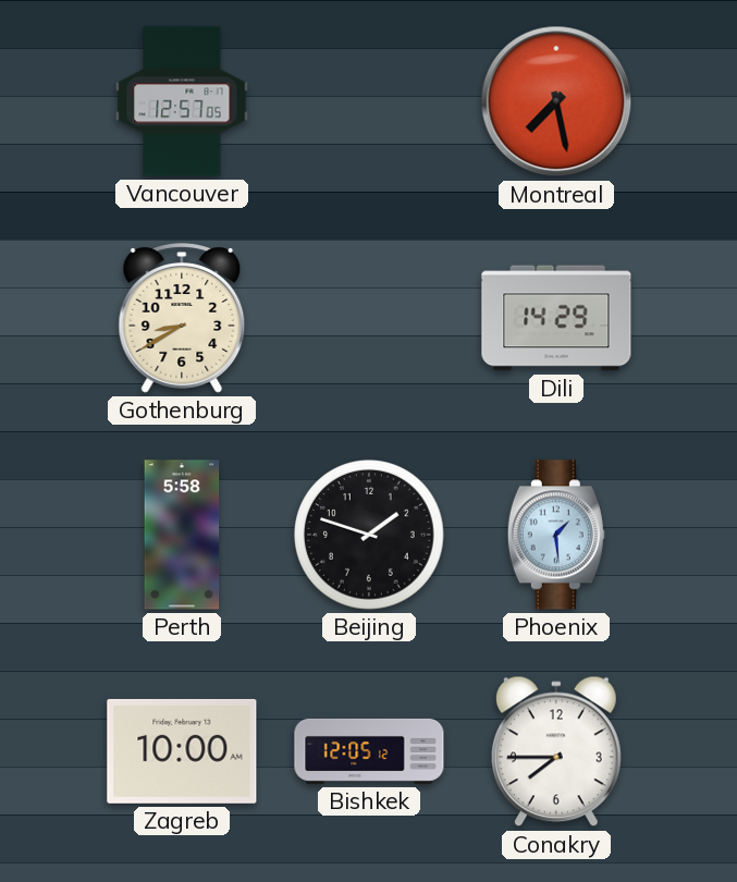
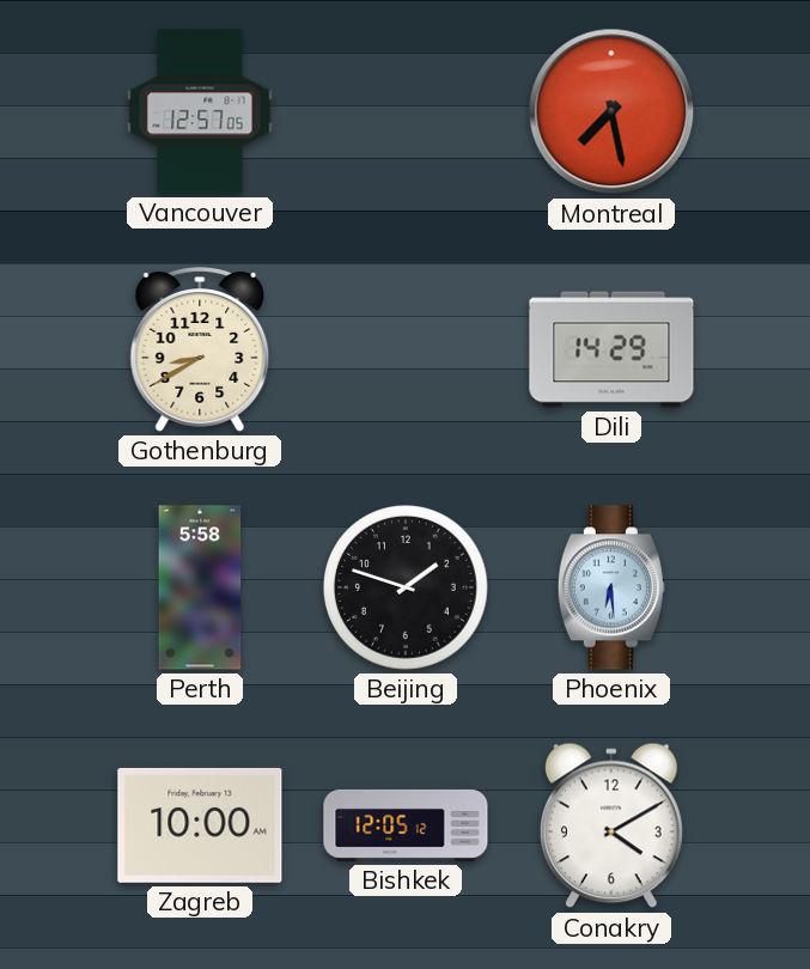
Phoenix: 1:29 -> 6:29 (611, 587)
Conakry: 7:45 -> 4:10 (611, 825)
